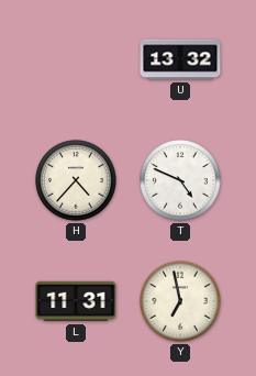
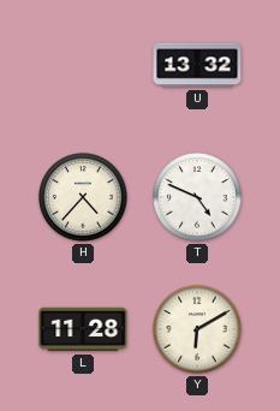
L: 11:31 -> 11:28 (83, 329)
Y: 6:58 -> 6:10 (197, 329)
